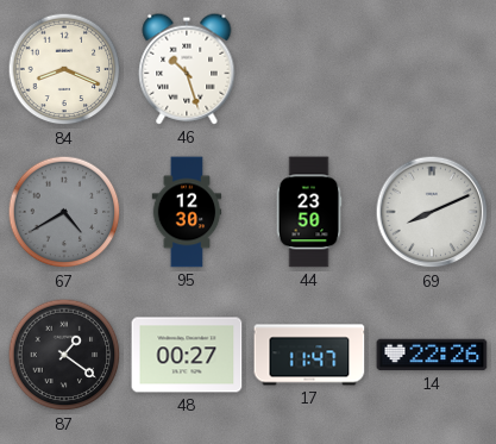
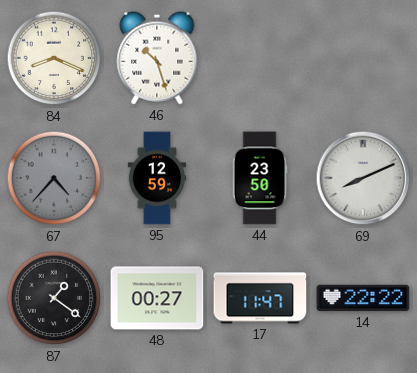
67: 4:40 -> 4:37 (54, 178)
95: 12:30 -> 12:59 (157, 178)
14: 22:26 -> 22:22 (363, 298)
